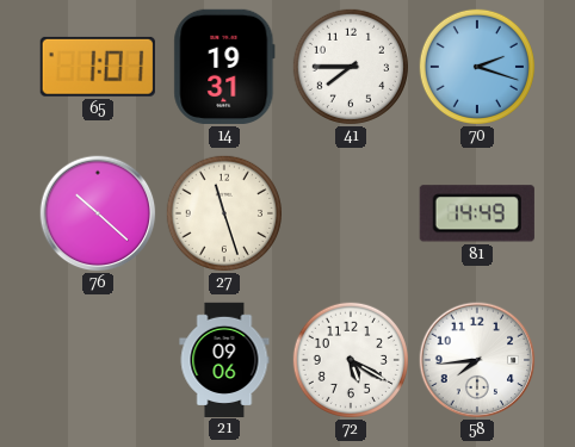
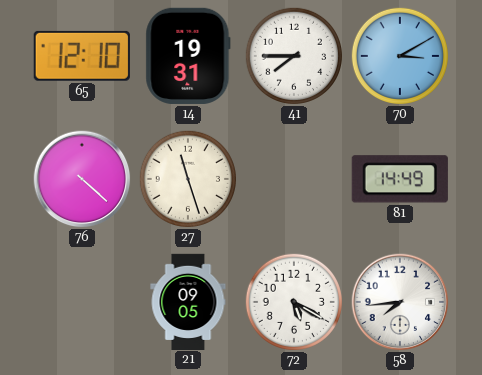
65: 1:01 -> 12:10 (82, 56)
70: 2:18 -> 3:10 (400, 56)
76: 10:22 -> 4:22 (82, 179)
21: 09:06 -> 09:05 (188, 301)
